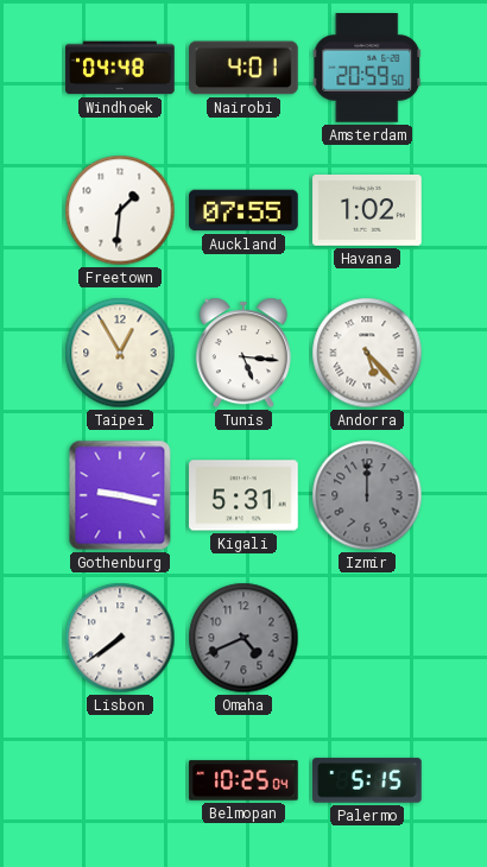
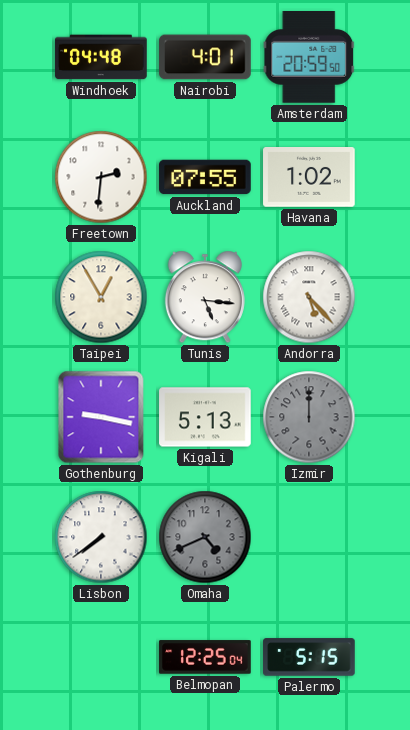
Freetown: 1:31 -> 2:31 (101, 177)
Kigali: 5:31 -> 5:13 (205, 417)
Belmopan: 10:25 -> 12:25 (205, 657)
